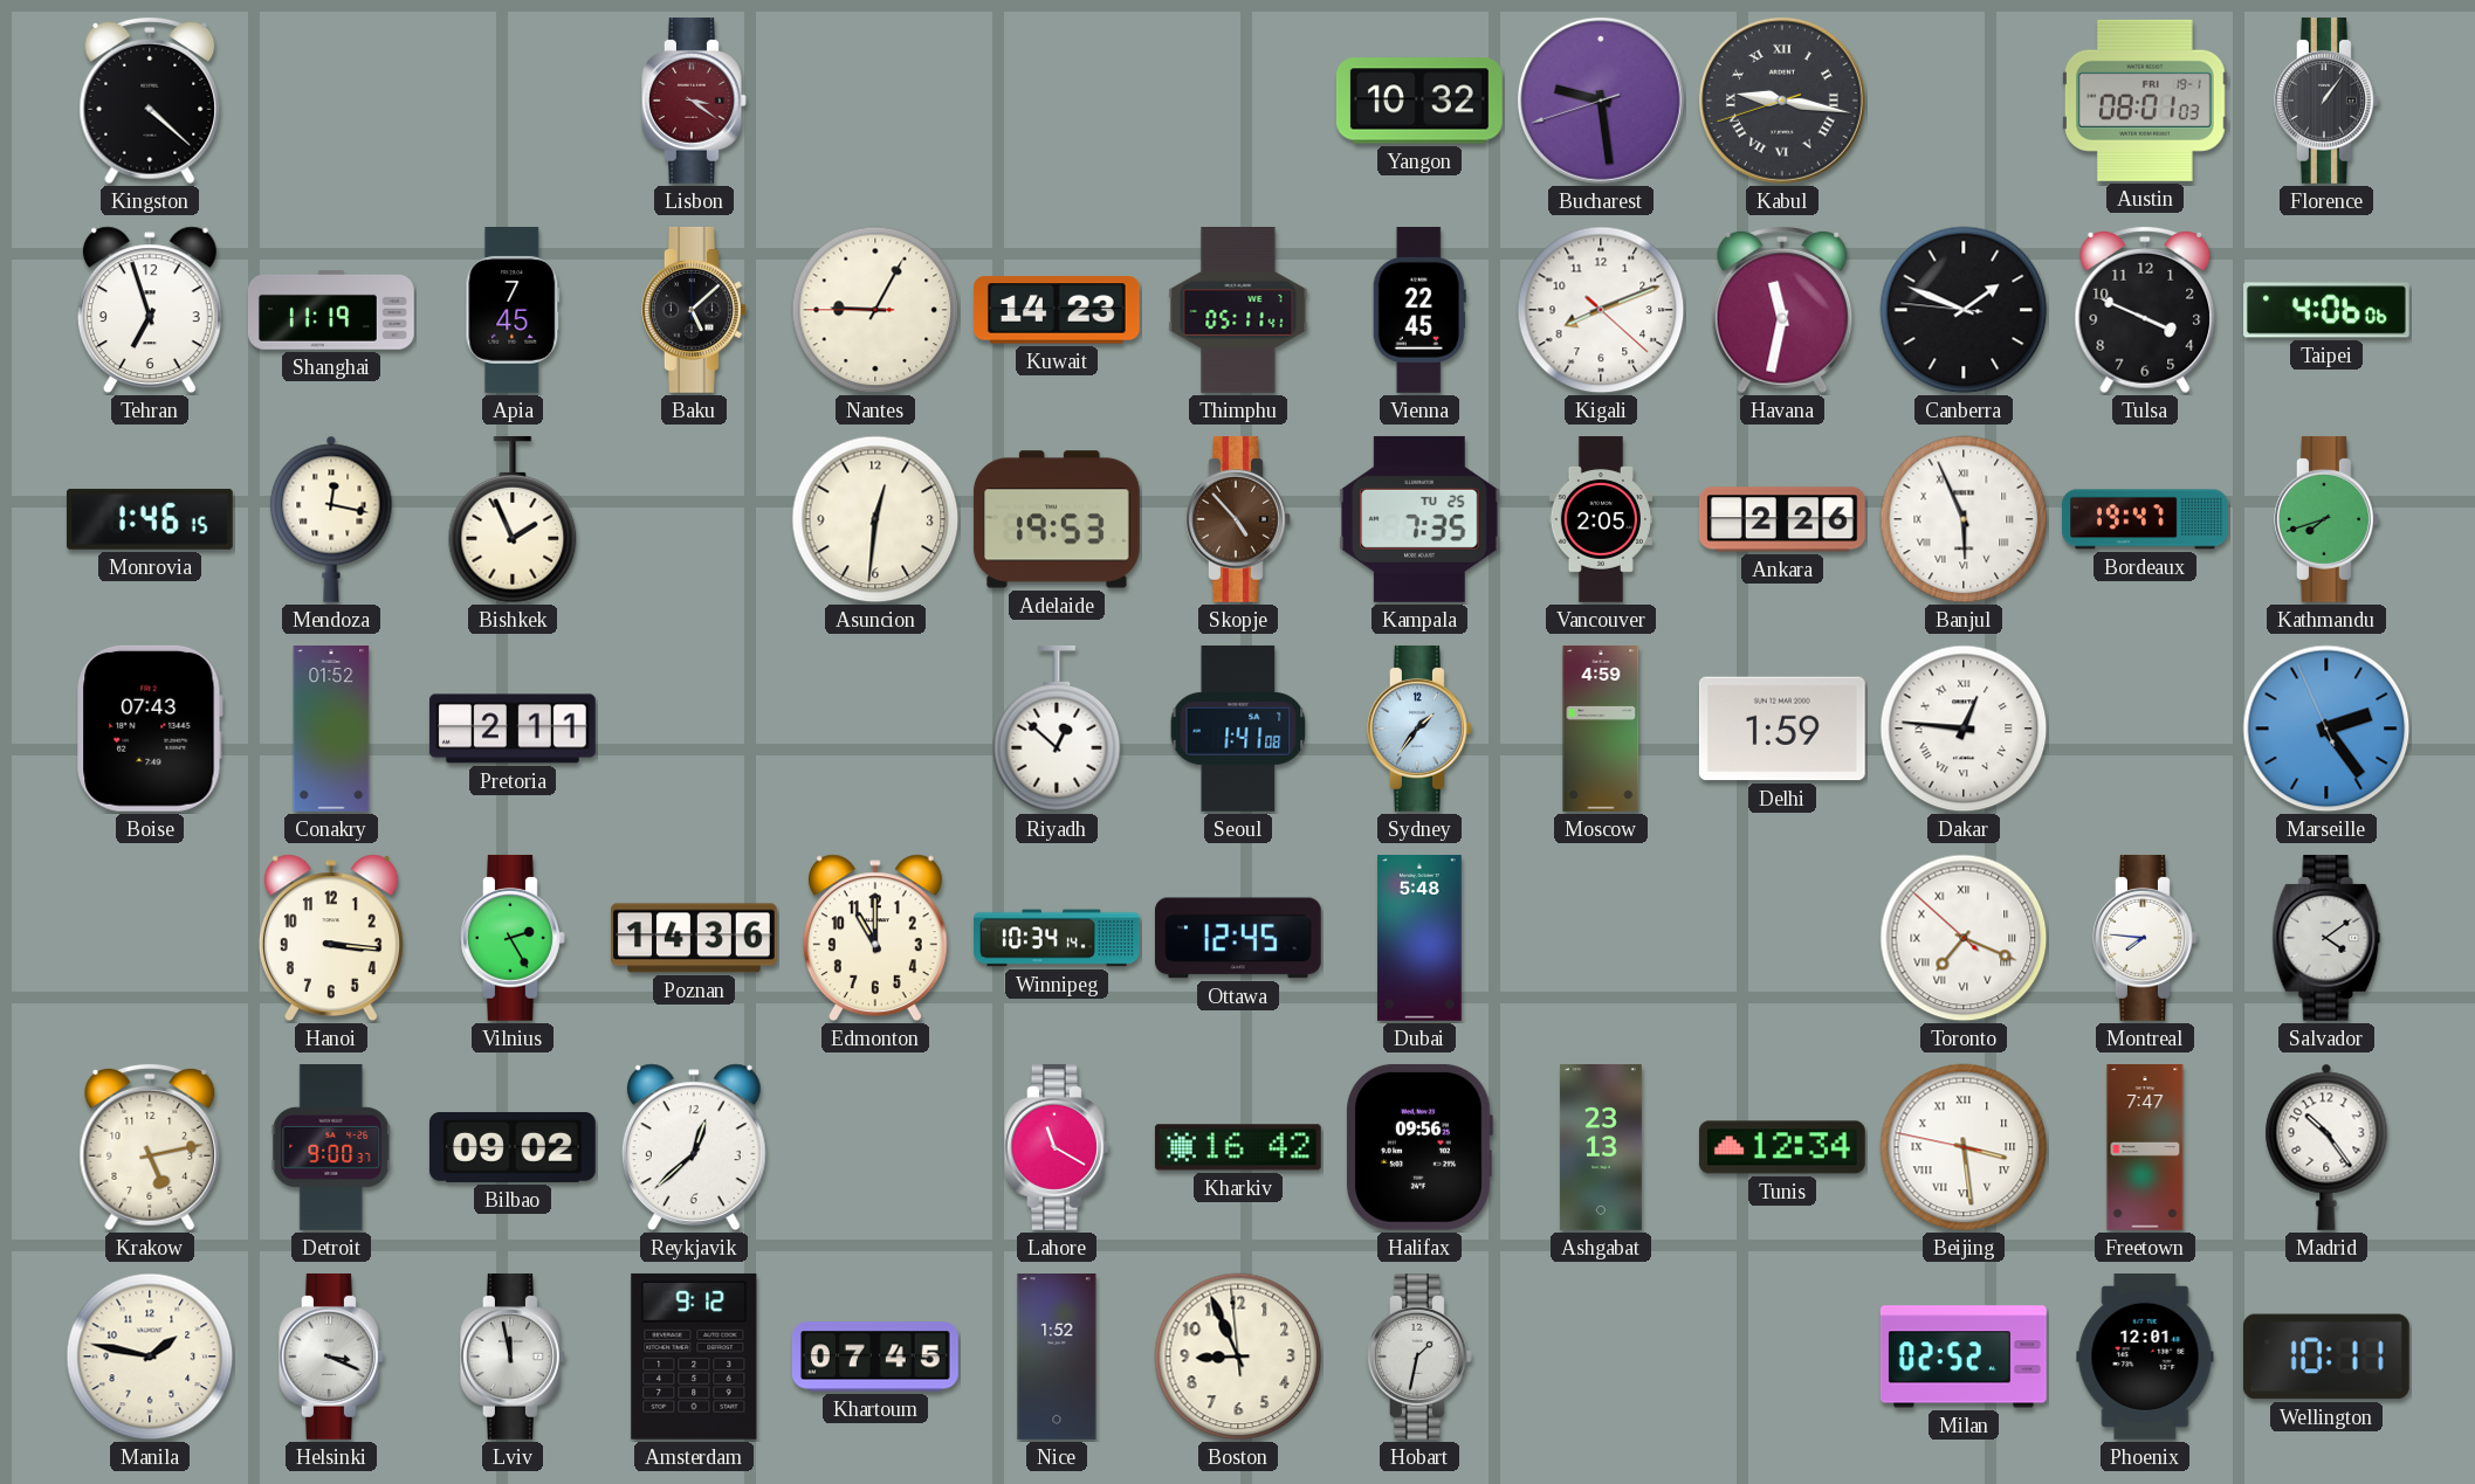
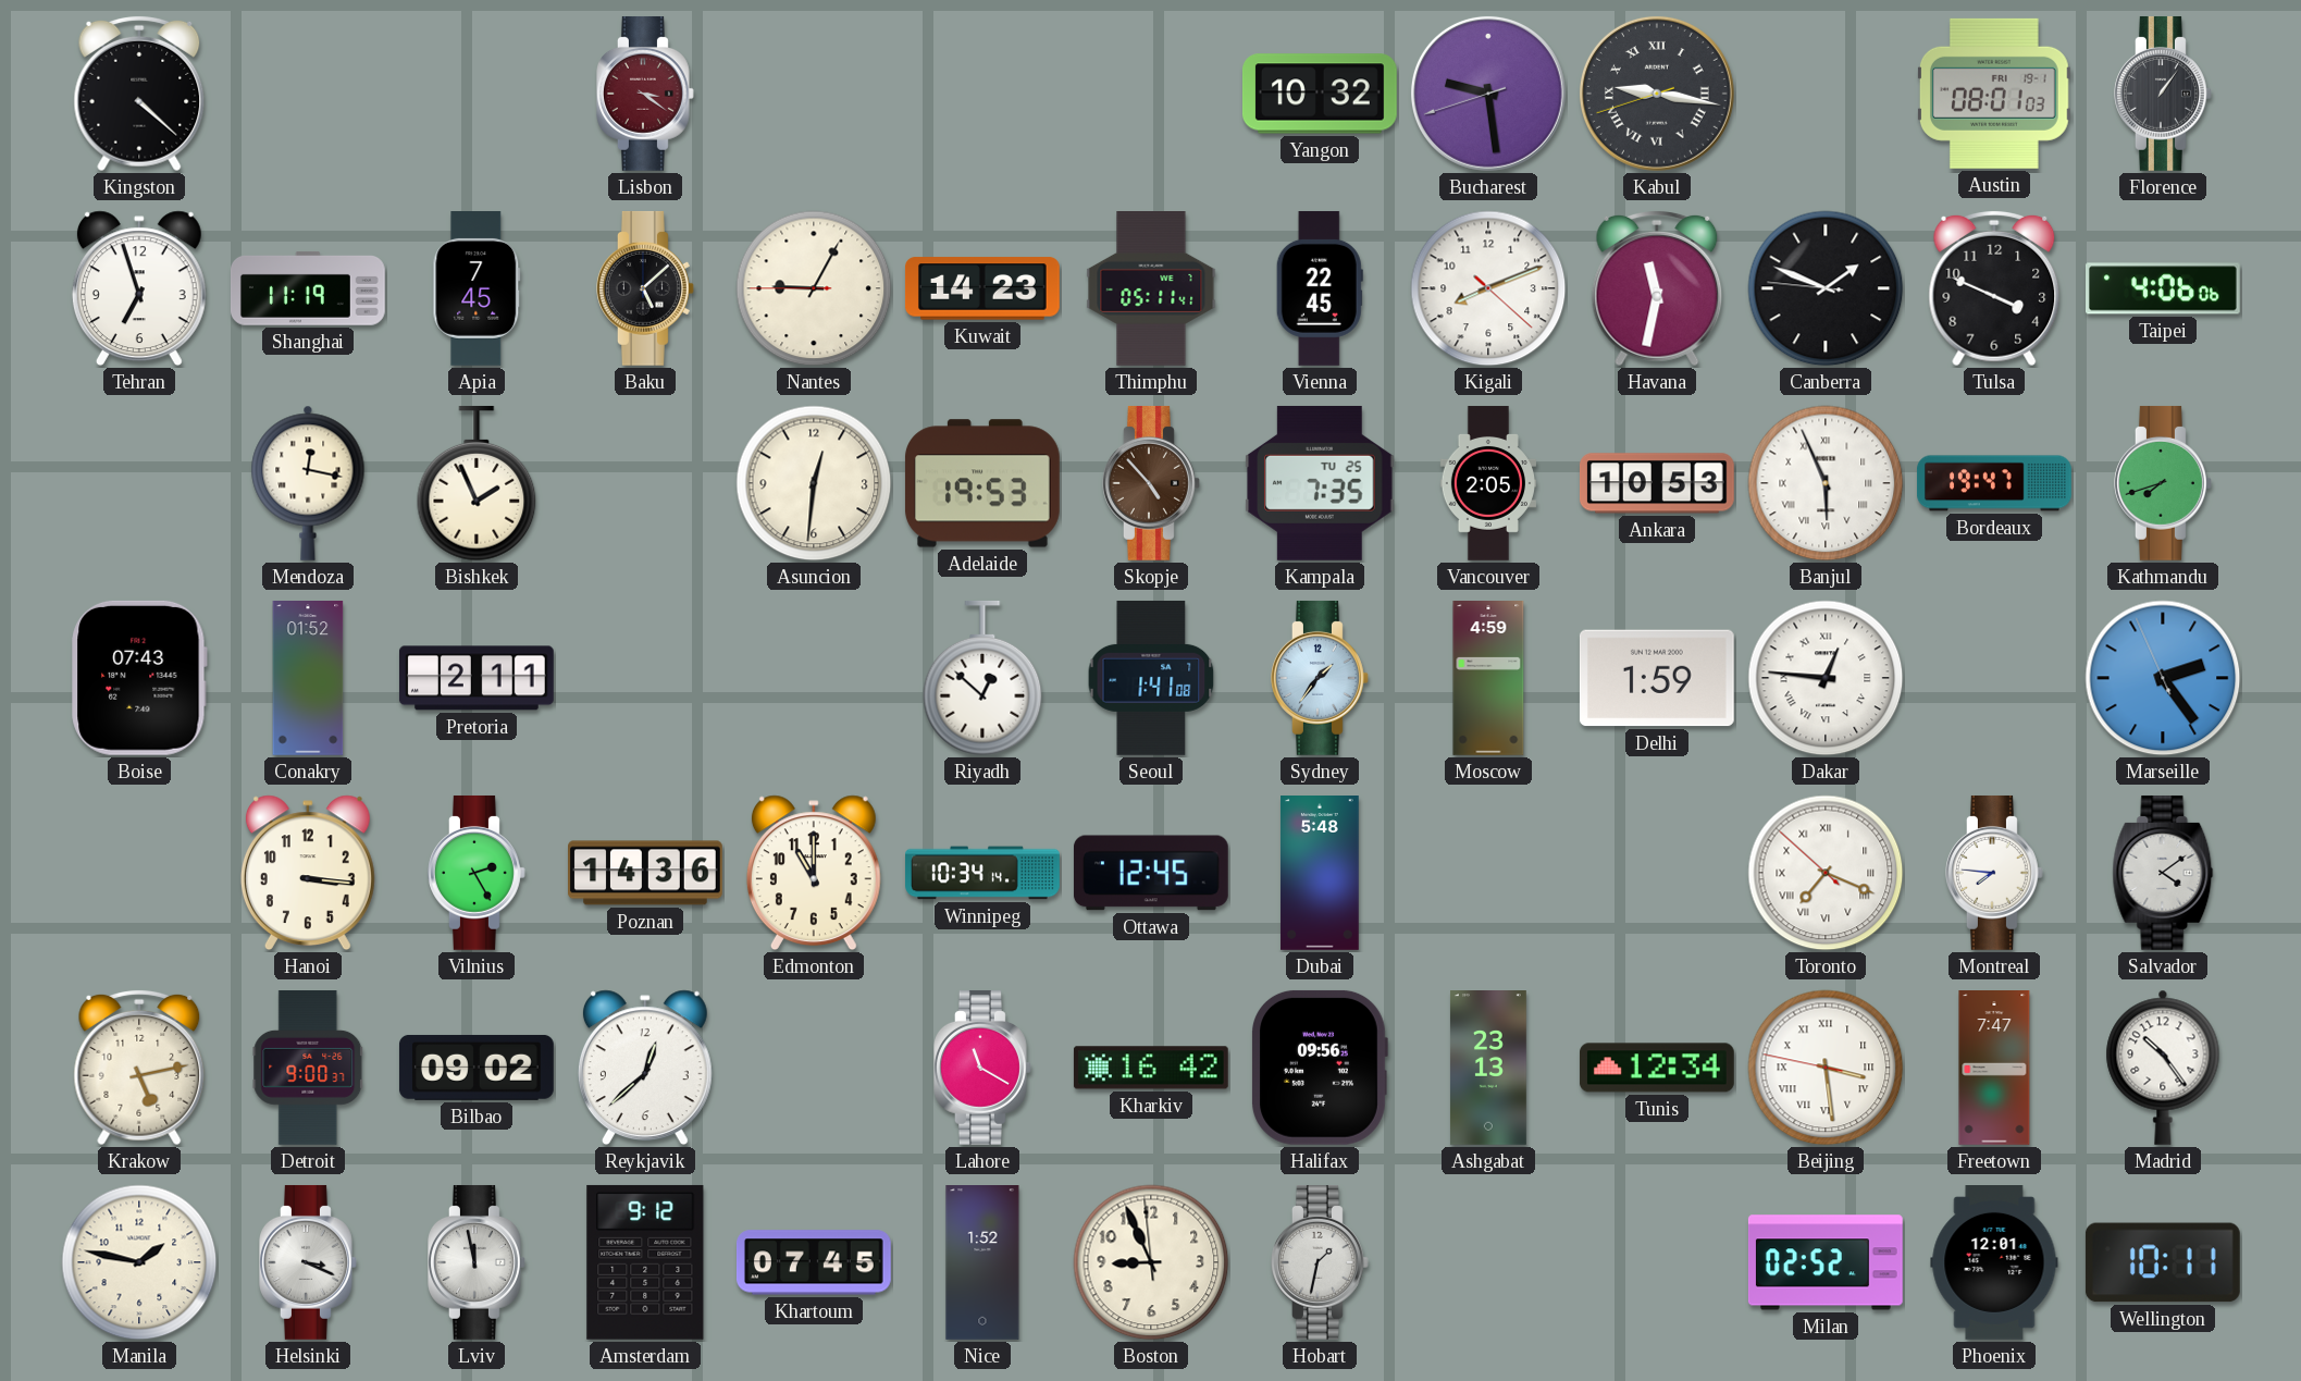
Monrovia: 1:46 -> none (150, 519)
Ankara: 2:26 -> 10:53 (1657, 483)
